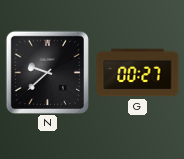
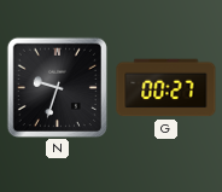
N: 9:38 -> 9:33 (57, 87)
